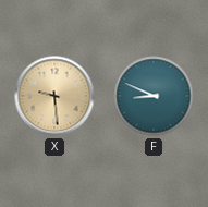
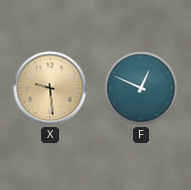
F: 8:49 -> 12:49 (141, 88)
